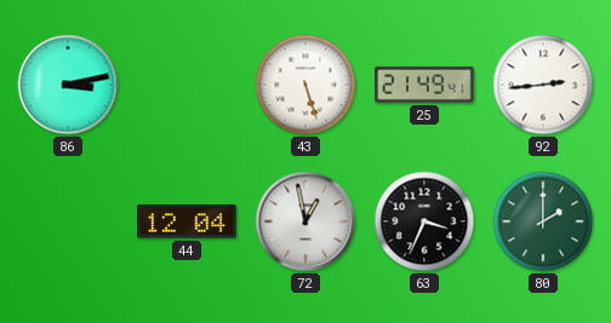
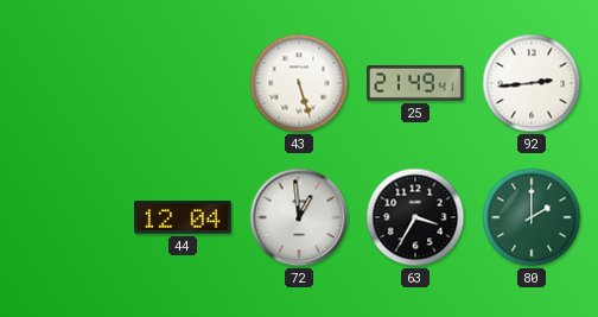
86: 3:13 -> none (68, 85)
72: 12:58 -> 12:59 (299, 217)
63: 3:34 -> 3:35 (415, 217)
